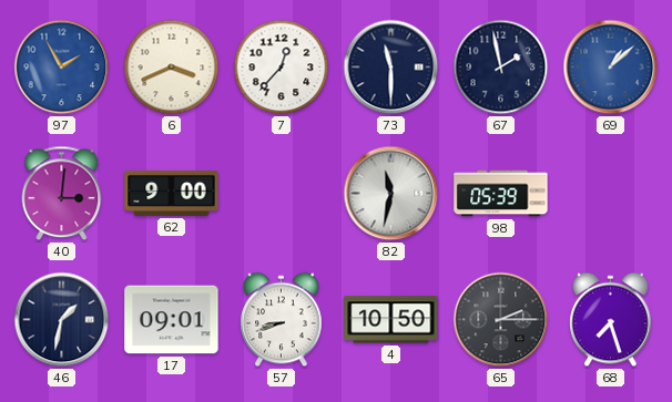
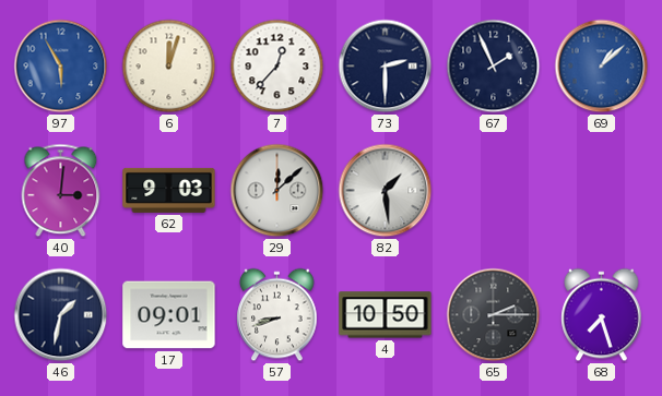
97: 1:55 -> 5:55 (61, 67)
6: 3:41 -> 12:03 (169, 67)
73: 11:30 -> 2:30 (386, 67)
67: 1:58 -> 1:56 (494, 67)
62: 9:00 -> 9:03 (169, 190)
29: none -> 12:08 (277, 191)
82: 11:32 -> 1:29 (386, 191)
98: 05:39 -> none (501, 194)
